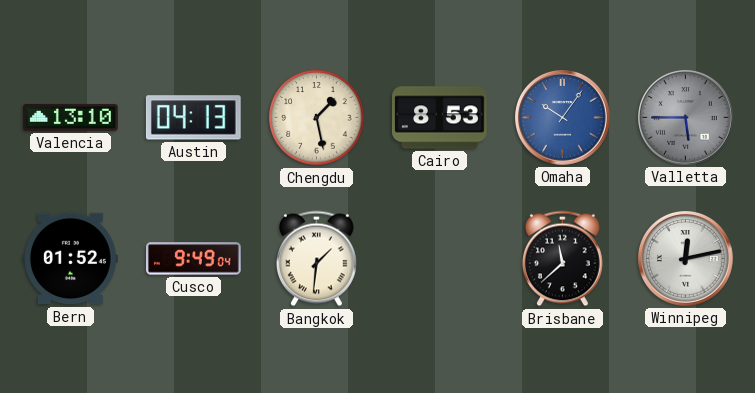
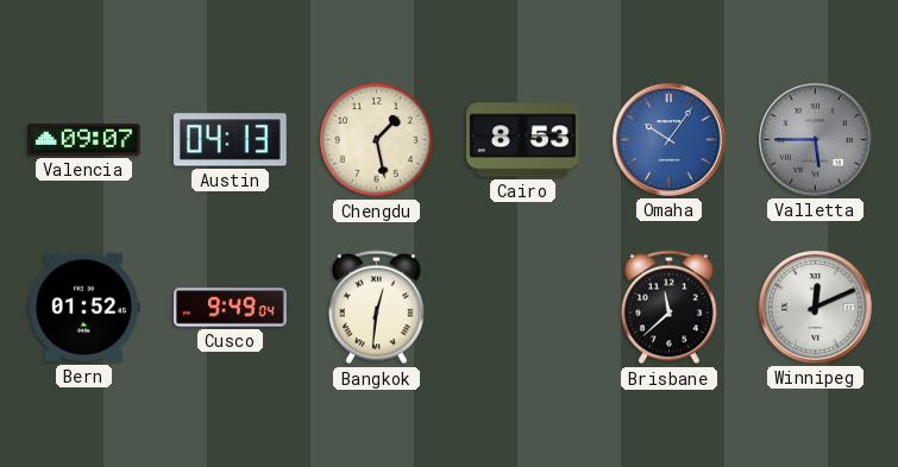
Valencia: 13:10 -> 09:07 (84, 139)
Bangkok: 1:31 -> 12:31 (376, 308)
Winnipeg: 12:13 -> 12:11 (816, 308)
